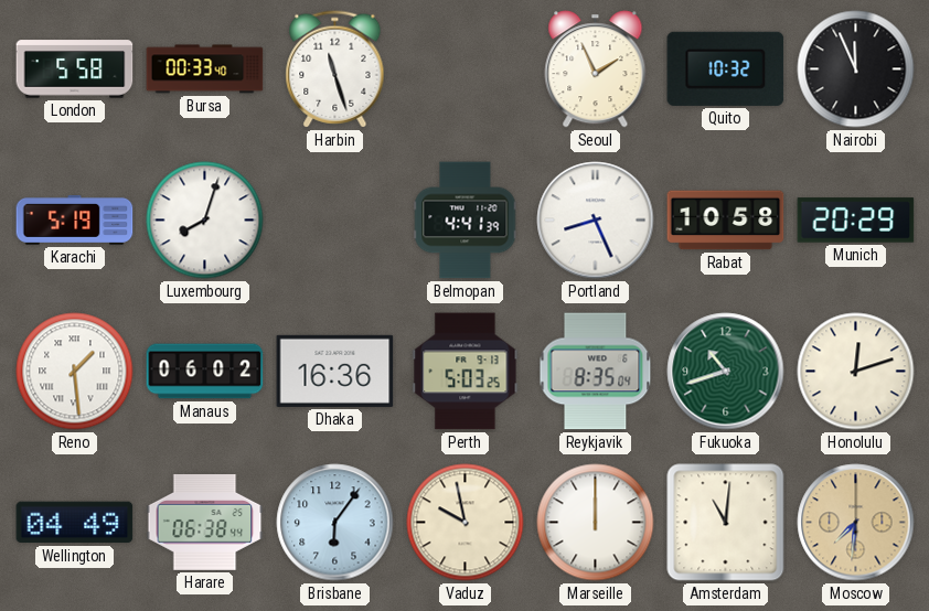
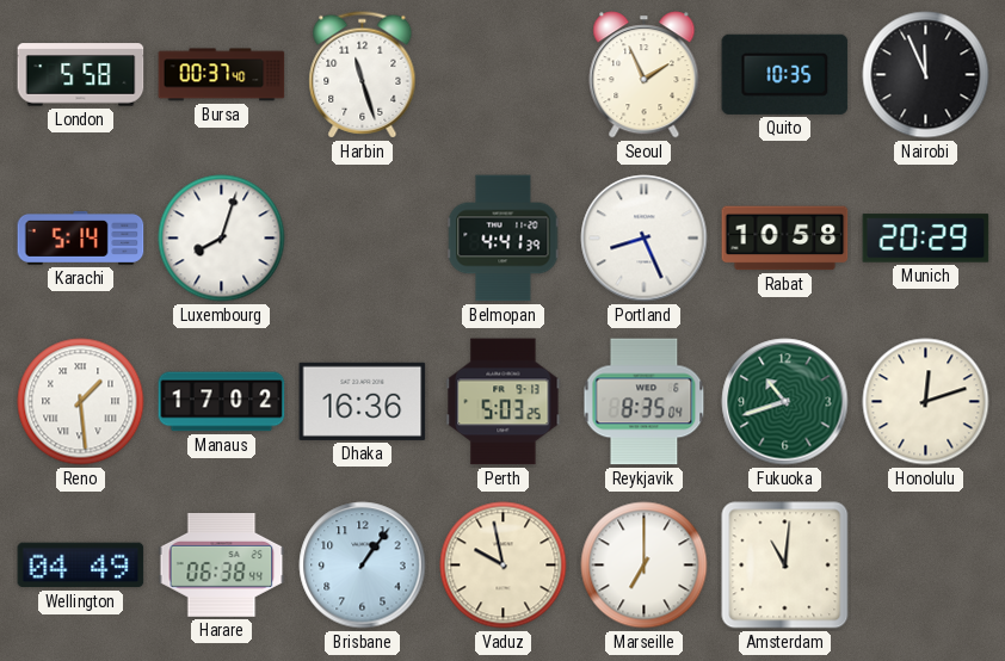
Bursa: 00:33 -> 00:37 (222, 75)
Quito: 10:32 -> 10:35 (785, 74)
Karachi: 5:19 -> 5:14 (81, 237)
Manaus: 06:02 -> 17:02 (222, 402)
Brisbane: 6:06 -> 1:06 (363, 566)
Marseille: 12:00 -> 7:00 (645, 566)
Moscow: 7:31 -> none (856, 523)
